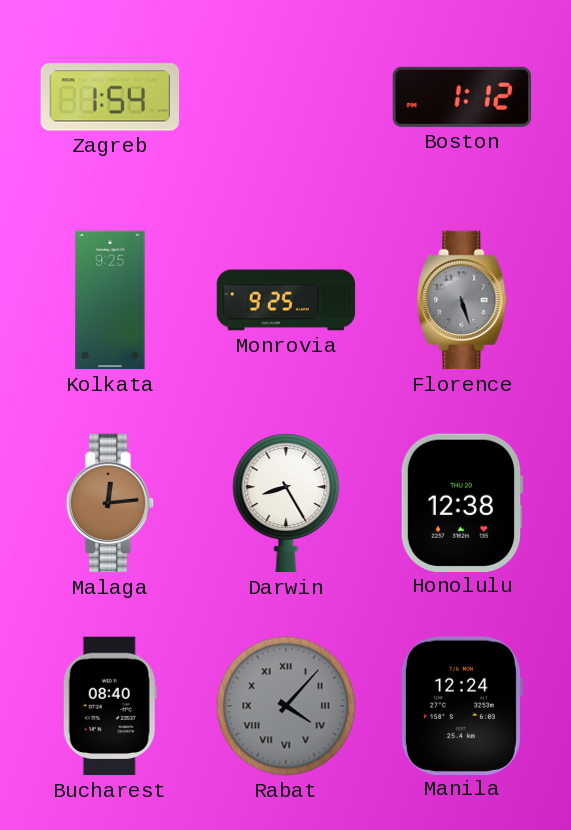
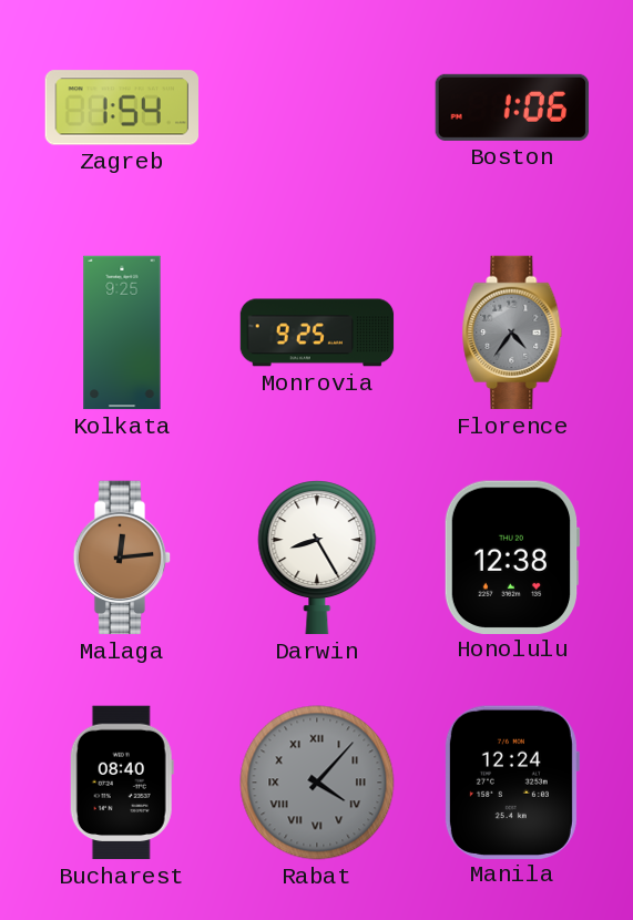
Boston: 1:12 -> 1:06 (512, 108)
Florence: 5:27 -> 4:36 (512, 333)
